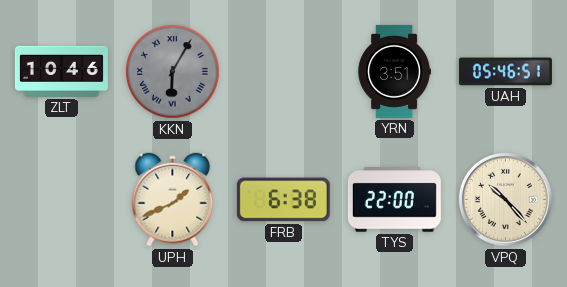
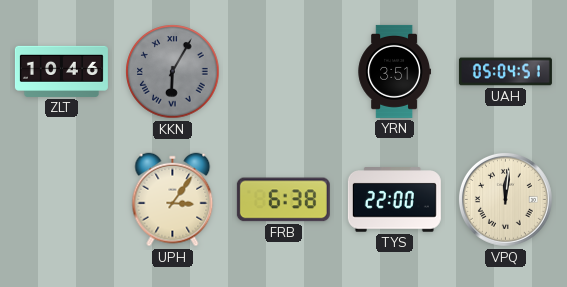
UAH: 05:46 -> 05:04 (505, 72)
UPH: 1:41 -> 3:06 (173, 200)
VPQ: 10:23 -> 12:01 (506, 200)
